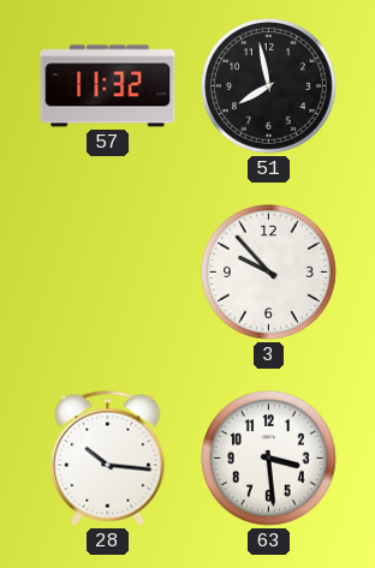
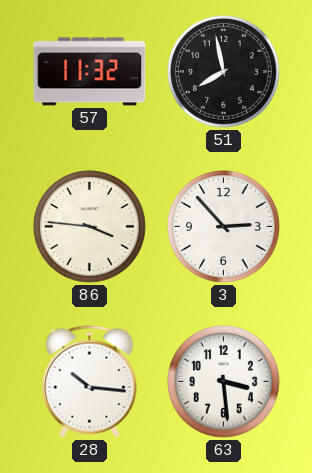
86: none -> 3:46 (90, 227)
3: 9:53 -> 2:53 (224, 227)
